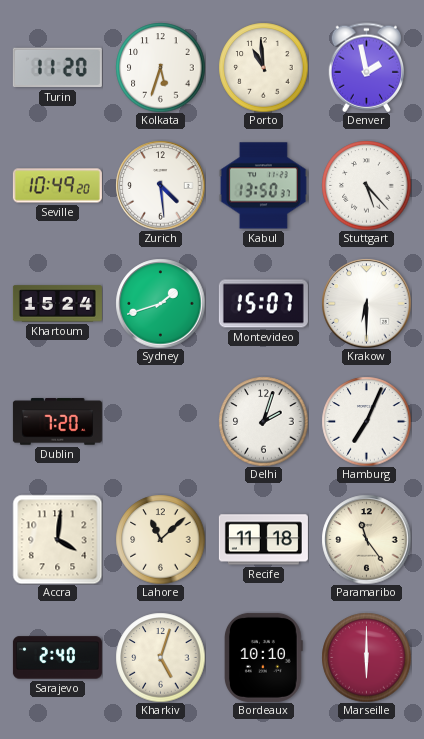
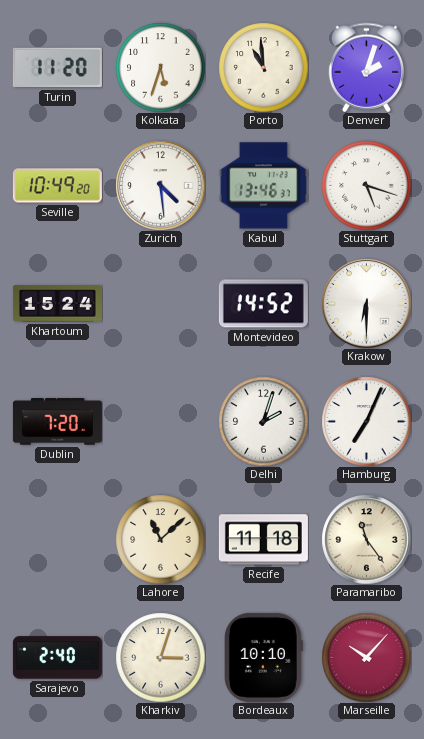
Denver: 1:58 -> 2:03 (366, 67)
Kabul: 13:50 -> 13:46 (263, 186)
Stuttgart: 5:23 -> 5:18 (366, 185)
Sydney: 1:42 -> none (160, 303)
Montevideo: 15:07 -> 14:52 (263, 304)
Accra: 4:01 -> none (57, 539)
Kharkiv: 5:03 -> 3:03 (160, 657)
Marseille: 6:00 -> 10:07 (366, 657)
